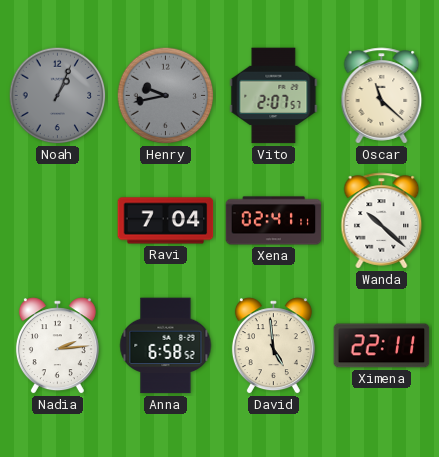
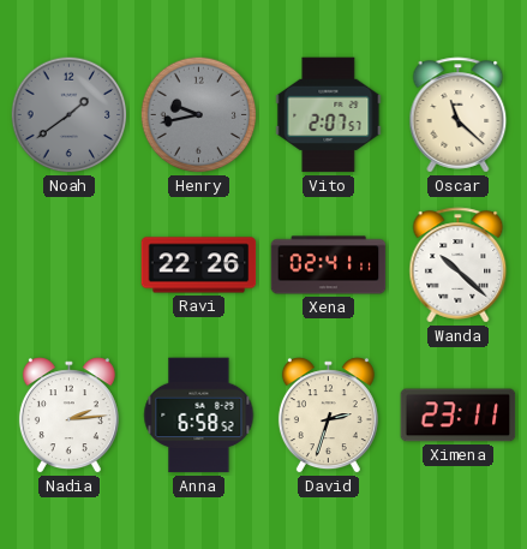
Noah: 1:04 -> 1:39 (70, 115)
Ravi: 7:04 -> 22:26 (199, 265)
David: 4:59 -> 2:33 (328, 416)
Ximena: 22:11 -> 23:11 (459, 416)
